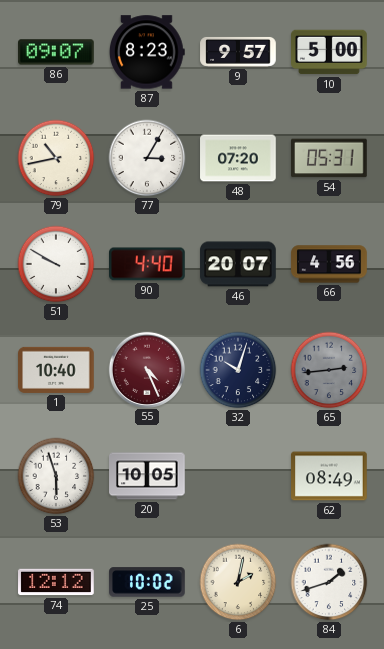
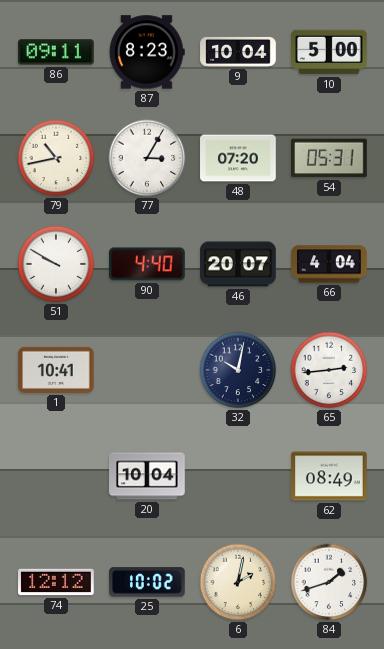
86: 09:07 -> 09:11 (56, 52)
9: 9:57 -> 10:04 (238, 52)
66: 4:56 -> 4:04 (329, 264)
1: 10:40 -> 10:41 (56, 370)
55: 4:26 -> none (146, 369)
32: 10:03 -> 10:02 (238, 370)
65 dial: grey -> white (329, 370)
53: 5:57 -> none (56, 476)
20: 10:05 -> 10:04 (147, 476)
